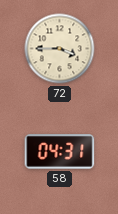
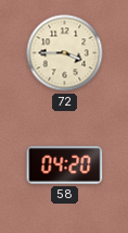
58: 04:31 -> 04:20 (65, 165)
